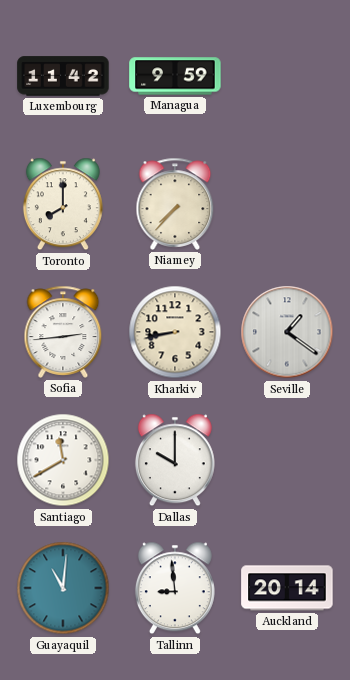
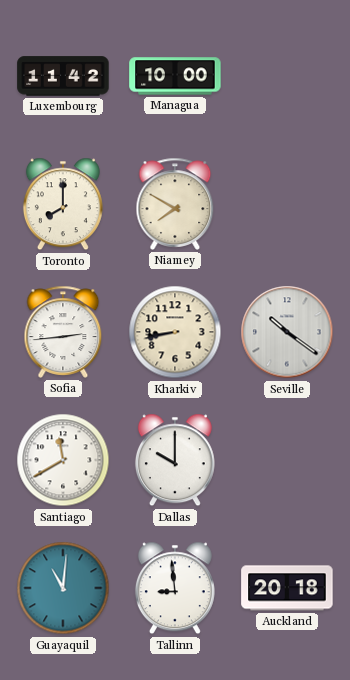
Managua: 9:59 -> 10:00 (175, 76)
Niamey: 7:37 -> 7:50 (175, 204)
Seville: 1:21 -> 10:21 (287, 332)
Auckland: 20:14 -> 20:18 (287, 588)
